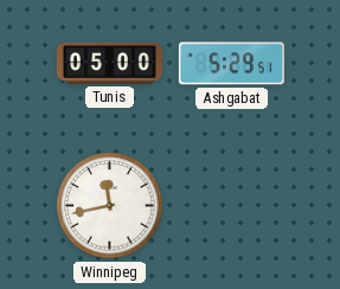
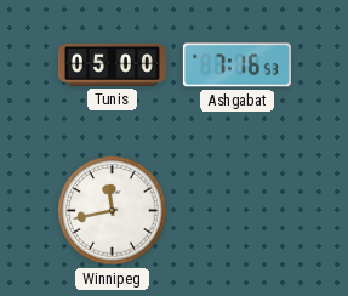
Ashgabat: 5:29 -> 7:16 (236, 66)
